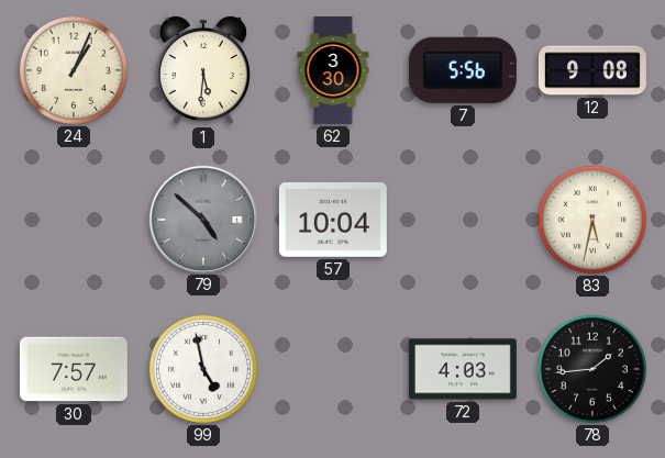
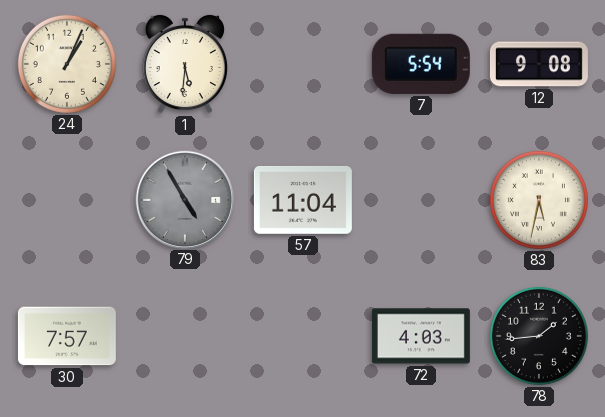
62: 3:30 -> none (333, 70)
7: 5:56 -> 5:54 (421, 64)
79: 4:52 -> 4:55 (184, 199)
57: 10:04 -> 11:04 (303, 200)
99: 4:58 -> none (203, 369)
